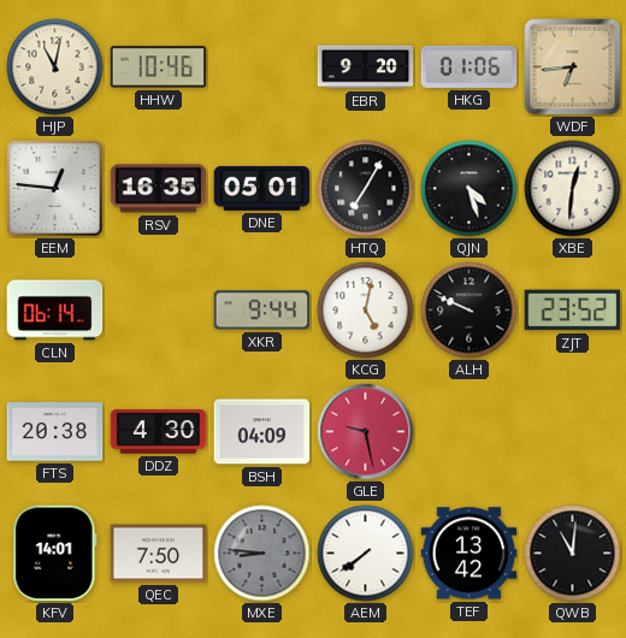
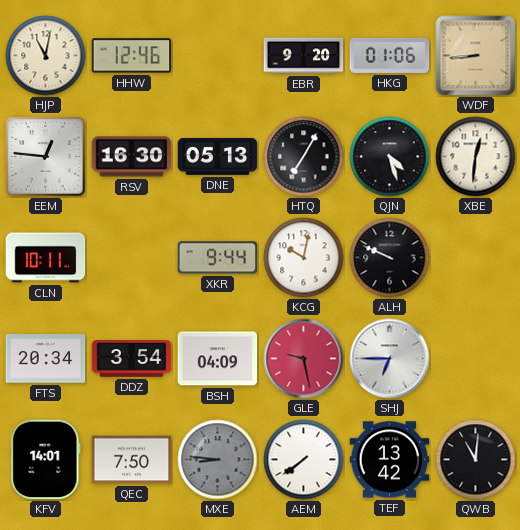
HHW: 10:46 -> 12:46 (132, 56)
WDF: 6:44 -> 8:44 (476, 56)
RSV: 16:35 -> 16:30 (132, 157)
DNE: 05:01 -> 05:13 (218, 156)
CLN: 06:14 -> 10:11 (46, 258)
KCG: 5:02 -> 10:02 (304, 258)
ZJT: 23:52 -> none (573, 311)
FTS: 20:38 -> 20:34 (46, 359)
DDZ: 4:30 -> 3:54 (132, 359)
SHJ: none -> 6:45 (390, 359)
